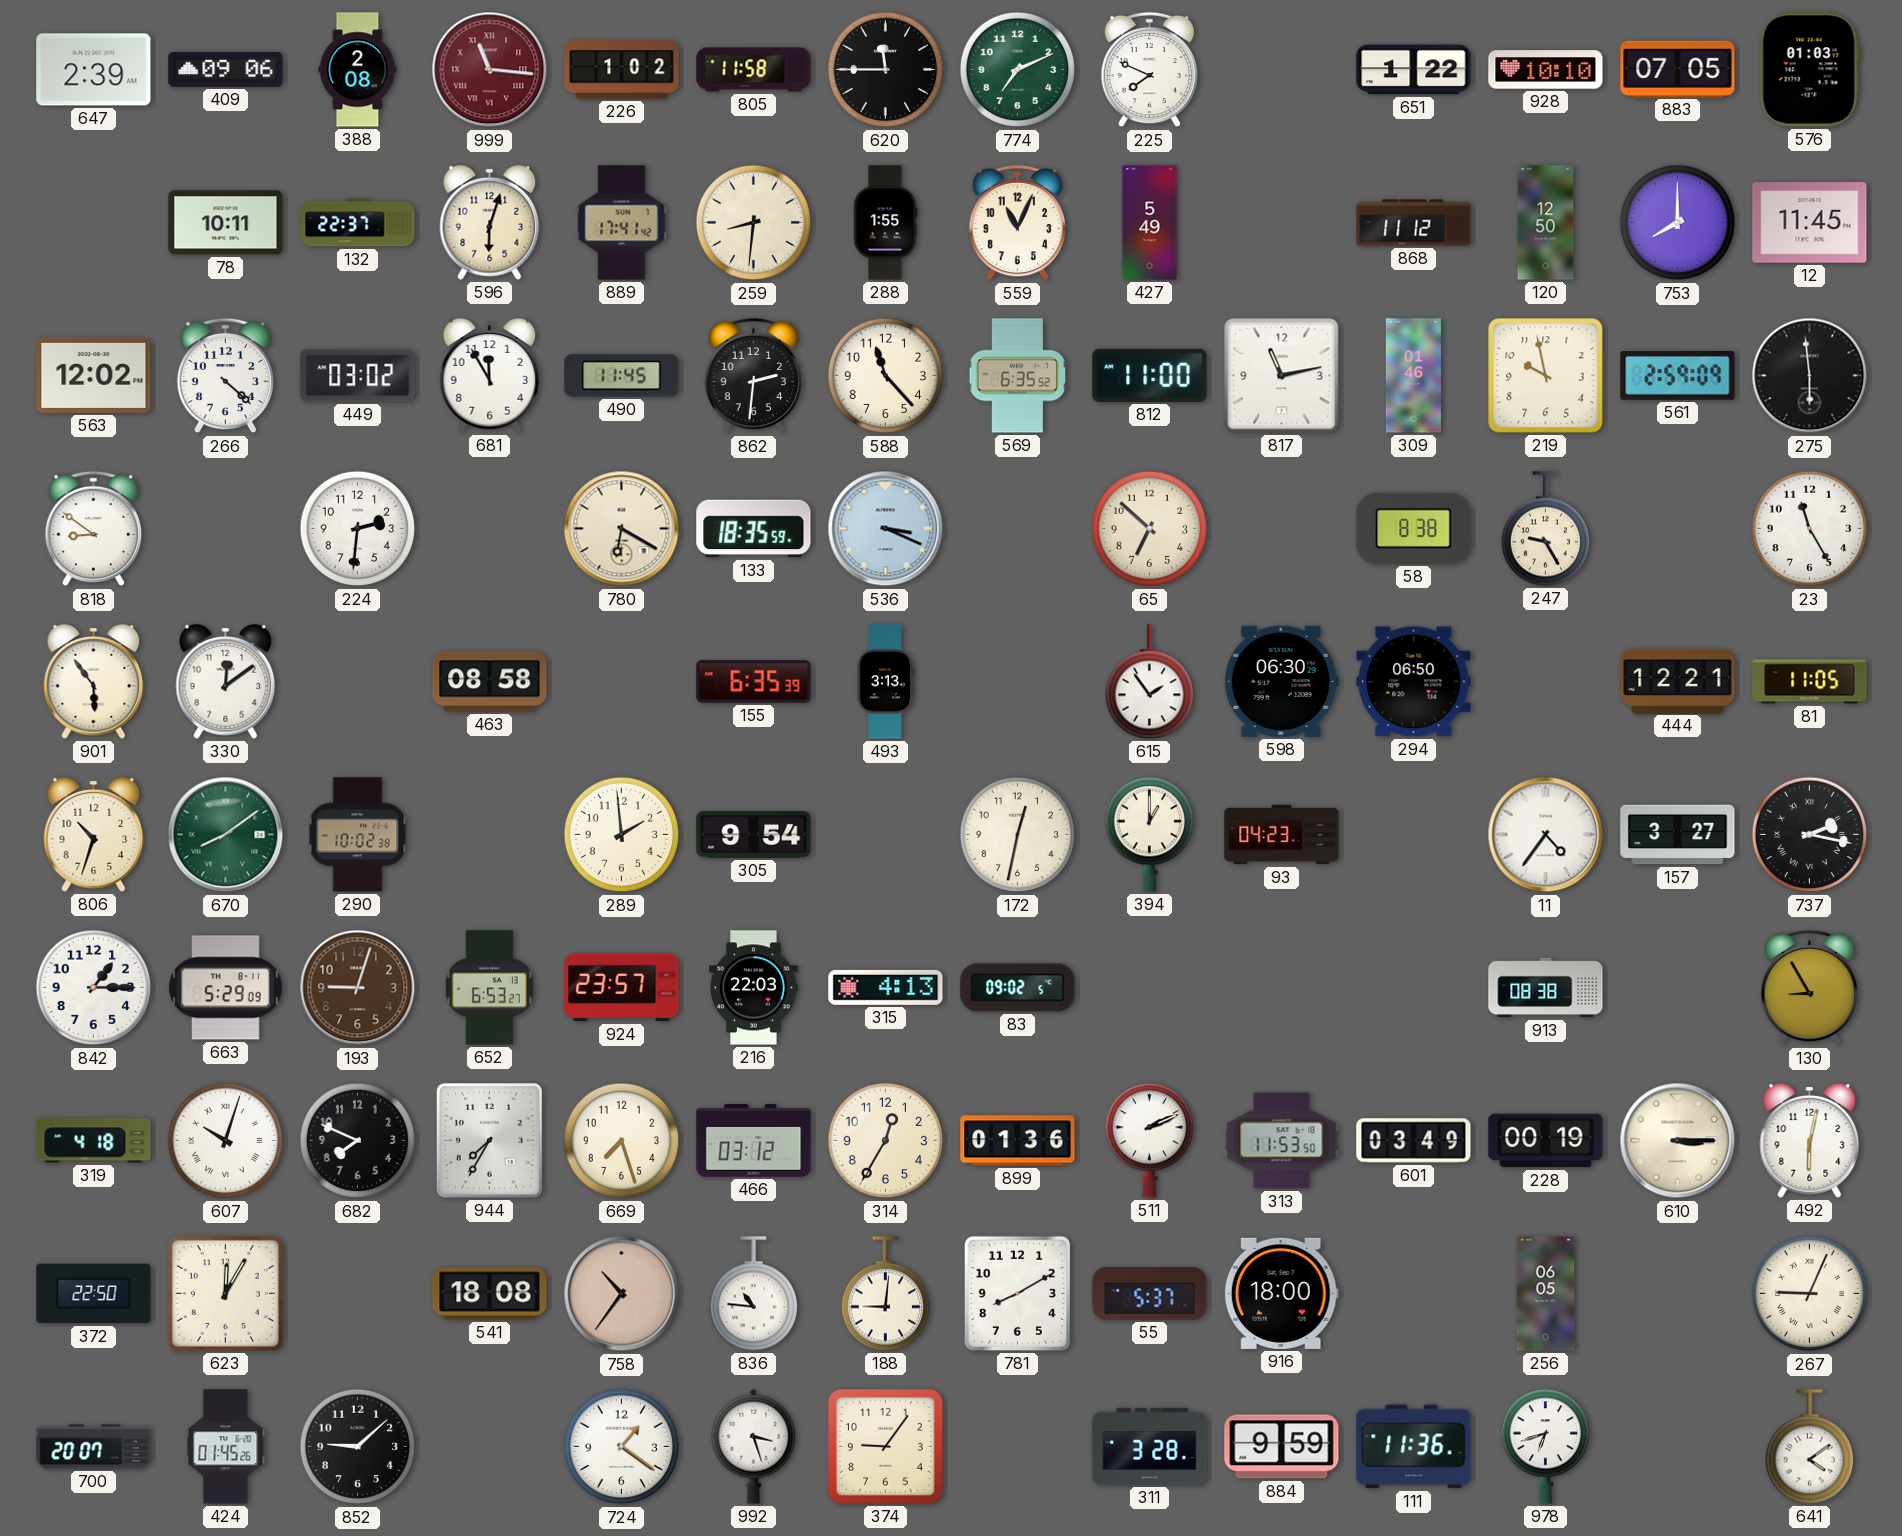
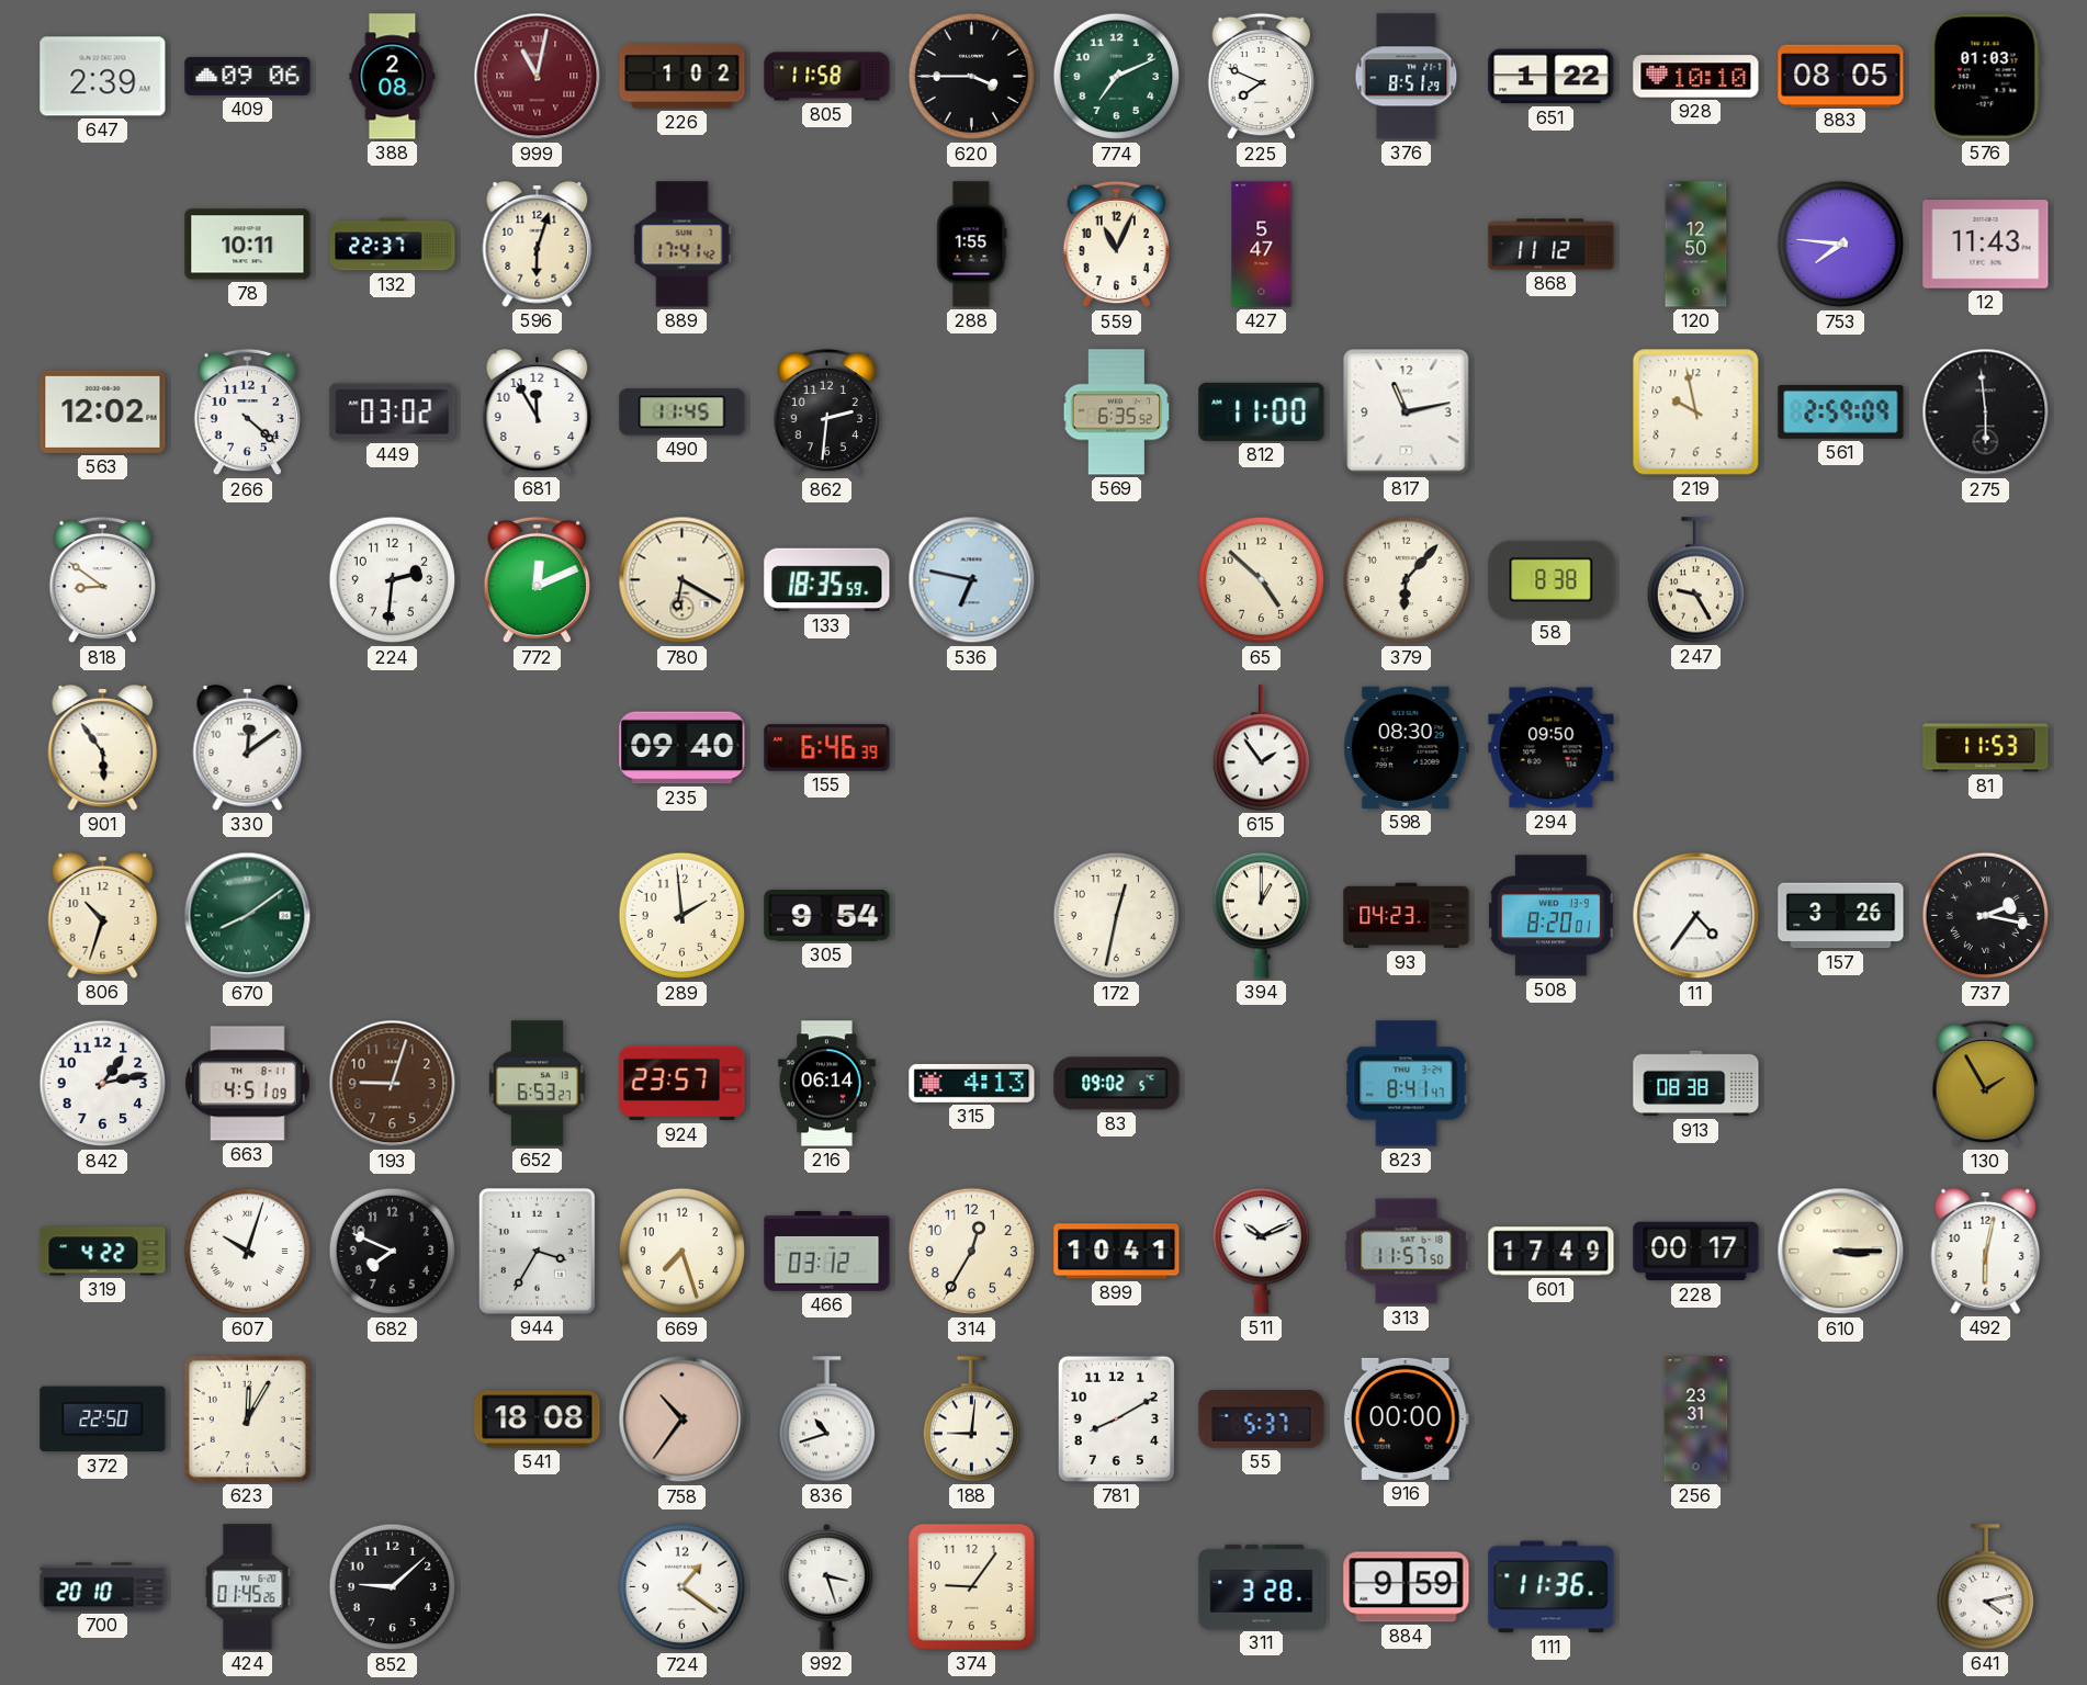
999: 11:16 -> 11:02 (538, 77)
620: 11:45 -> 3:45 (972, 77)
376: none -> 8:51 (1407, 77)
883: 07:05 -> 08:05 (1841, 76)
259: 8:31 -> none (754, 223)
427: 5:49 -> 5:47 (1262, 245)
753: 8:00 -> 7:46 (1841, 245)
12: 11:45 -> 11:43 (1986, 245)
588: 11:23 -> none (886, 376)
309: 01:46 -> none (1413, 376)
772: none -> 12:11 (538, 580)
536: 3:19 -> 6:47 (972, 580)
65: 6:52 -> 4:52 (1262, 580)
379: none -> 6:07 (1407, 580)
23: 11:25 -> none (1810, 529)
463: 08:58 -> none (490, 682)
235: none -> 09:40 (682, 748)
155: 6:35 -> 6:46 (827, 748)
493: 3:13 -> none (885, 682)
598: 06:30 -> 08:30 (1406, 747)
294: 06:50 -> 09:50 (1552, 748)
444: 12:21 -> none (1678, 681)
81: 11:05 -> 11:53 (1986, 748)
290: 10:02 -> none (358, 835)
508: none -> 8:20 (1550, 916)
157: 3:27 -> 3:26 (1841, 916)
842: 1:15 -> 1:13 (103, 1084)
663: 5:29 -> 4:51 (248, 1084)
216: 22:03 -> 06:14 (827, 1084)
823: none -> 8:41 (1407, 1084)
130: 8:55 -> 1:55 (1986, 1084)
319: 4:18 -> 4:22 (103, 1252)
944: 7:35 -> 3:35 (537, 1251)
899: 01:36 -> 10:41 (1117, 1252)
511: 2:11 -> 10:11 (1261, 1252)
313: 11:53 -> 11:57 (1407, 1252)
601: 03:49 -> 17:49 (1552, 1252)
228: 00:19 -> 00:17 (1696, 1252)
836: 10:46 -> 10:42 (826, 1420)
916: 18:00 -> 00:00 (1406, 1418)
256: 06:05 -> 23:31 (1696, 1420)
267: 9:04 -> none (1810, 1294)
700: 20:07 -> 20:10 (103, 1587)
978: 6:42 -> none (1545, 1447)
641: 4:09 -> 4:13 (1985, 1587)
